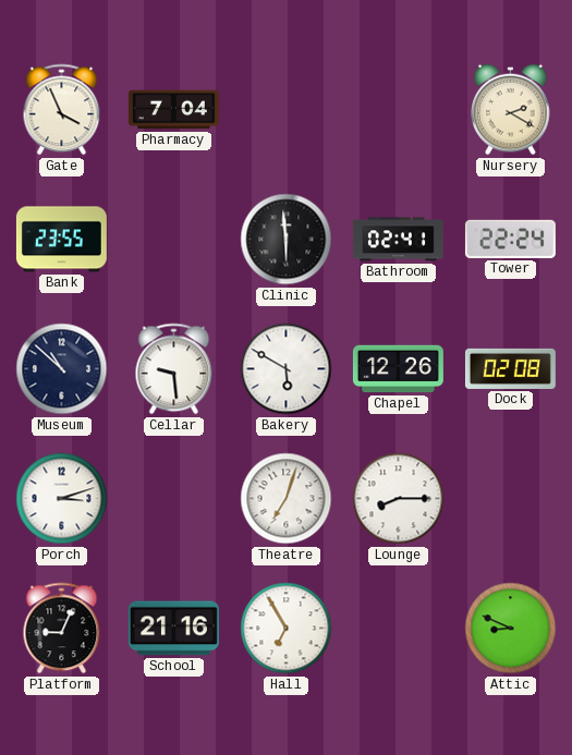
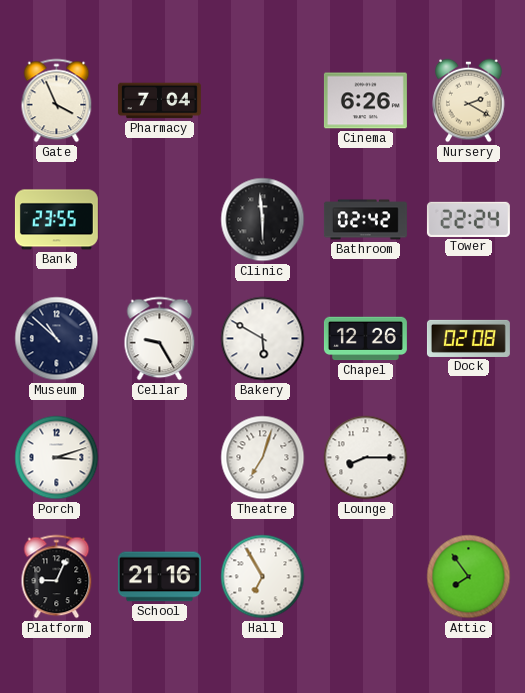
Cinema: none -> 6:26 (365, 101)
Bathroom: 02:41 -> 02:42 (365, 220)
Cellar: 9:29 -> 9:25 (160, 339)
Attic: 8:49 -> 7:54 (469, 577)
